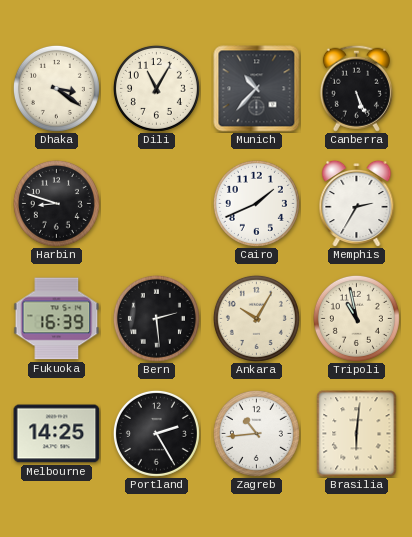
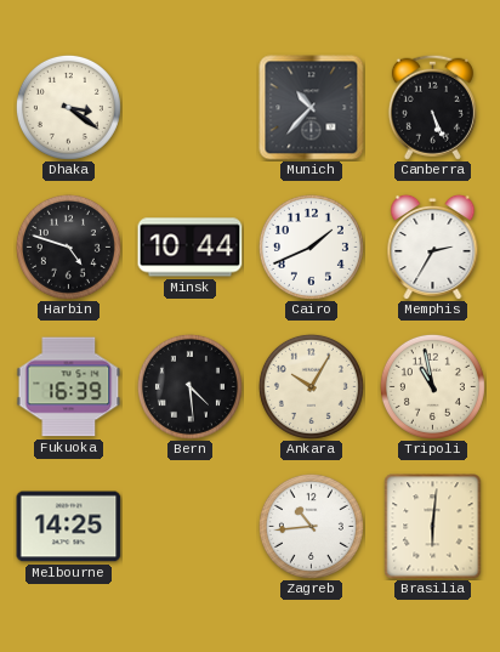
Dili: 11:05 -> none (156, 88)
Harbin: 8:48 -> 4:48 (68, 246)
Minsk: none -> 10:44 (191, 248)
Bern: 2:29 -> 4:29 (189, 386)
Portland: 2:25 -> none (156, 433)
